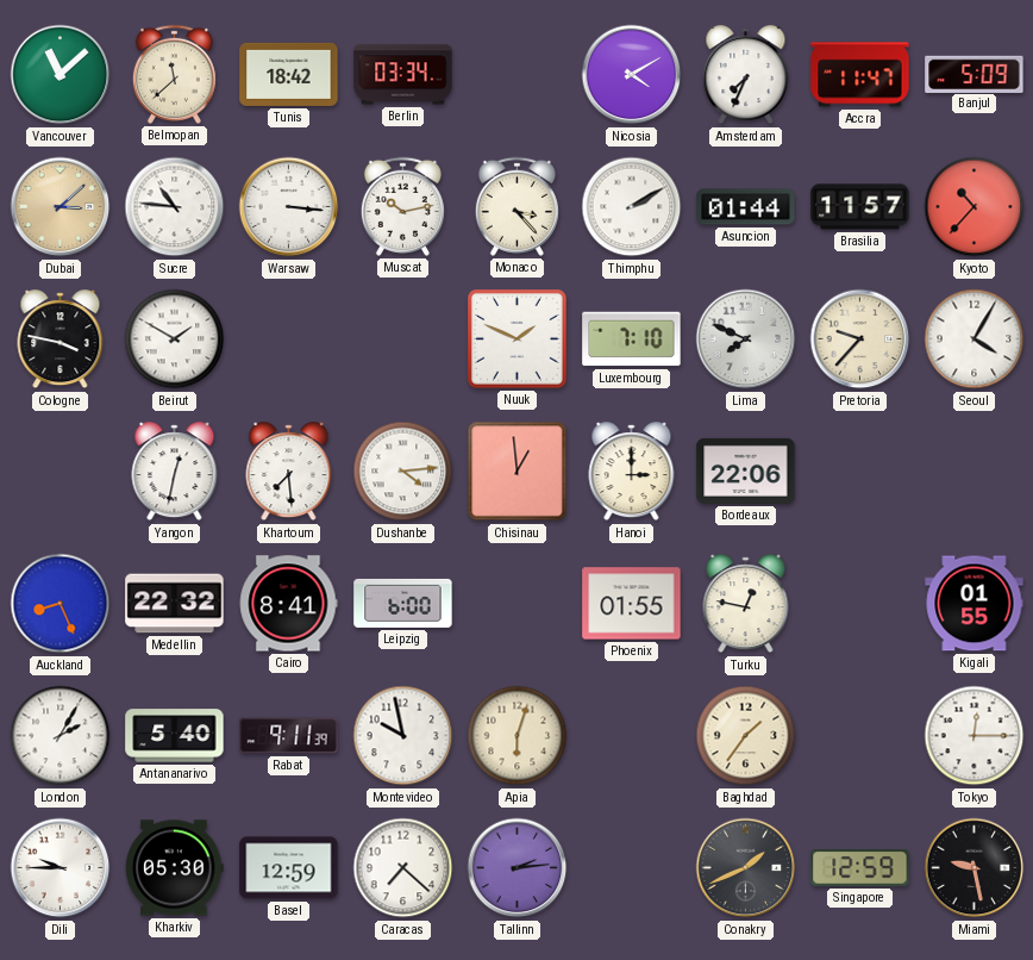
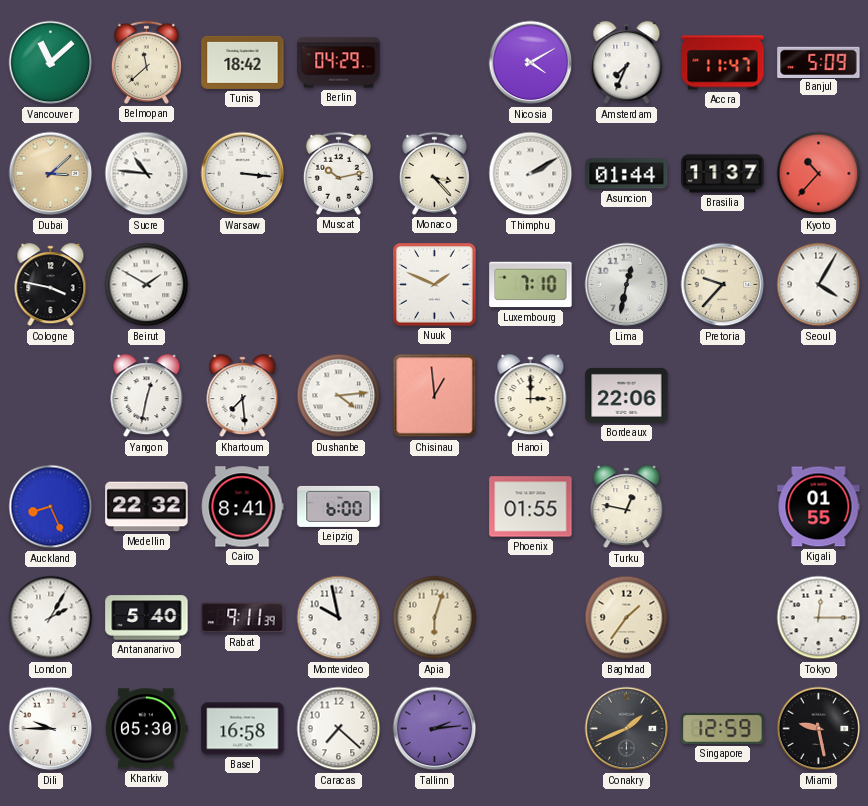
Berlin: 03:34 -> 04:29 (339, 63)
Brasilia: 11:57 -> 11:37 (723, 174)
Lima: 7:49 -> 12:32 (627, 285)
Basel: 12:59 -> 16:58 (243, 729)
